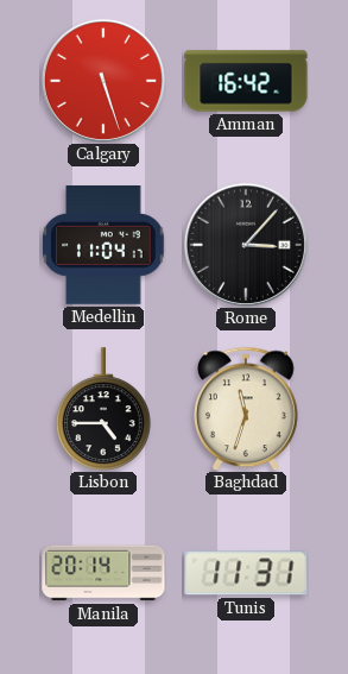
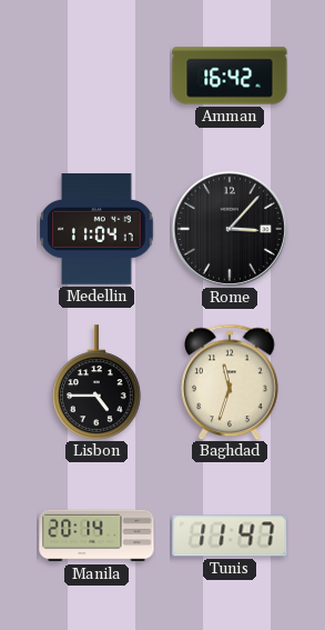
Calgary: 5:27 -> none (103, 81)
Tunis: 11:31 -> 11:47 (230, 536)
